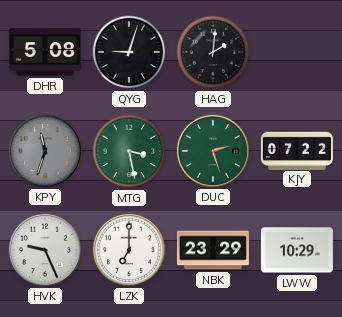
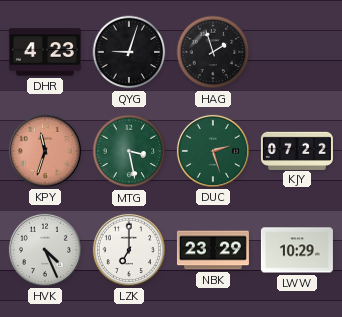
DHR: 5:08 -> 4:23 (45, 52)
HAG: 2:01 -> 1:57 (213, 52)
KPY dial: grey -> salmon (45, 151)
HVK: 9:26 -> 4:26 (45, 250)
